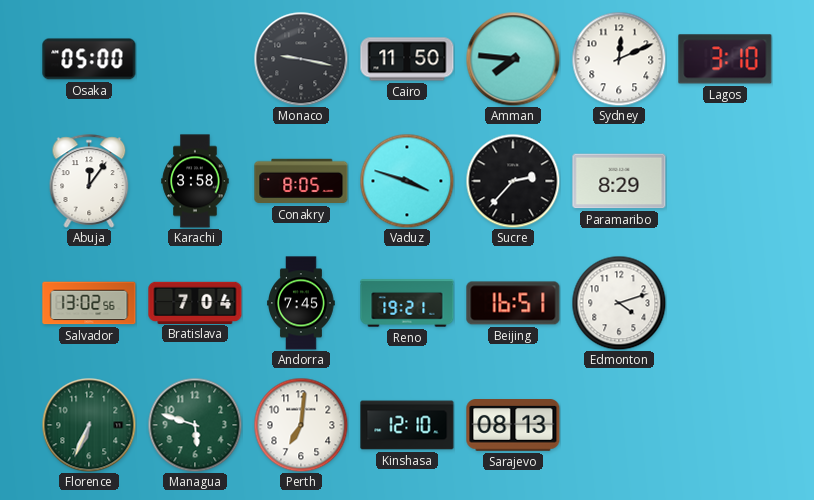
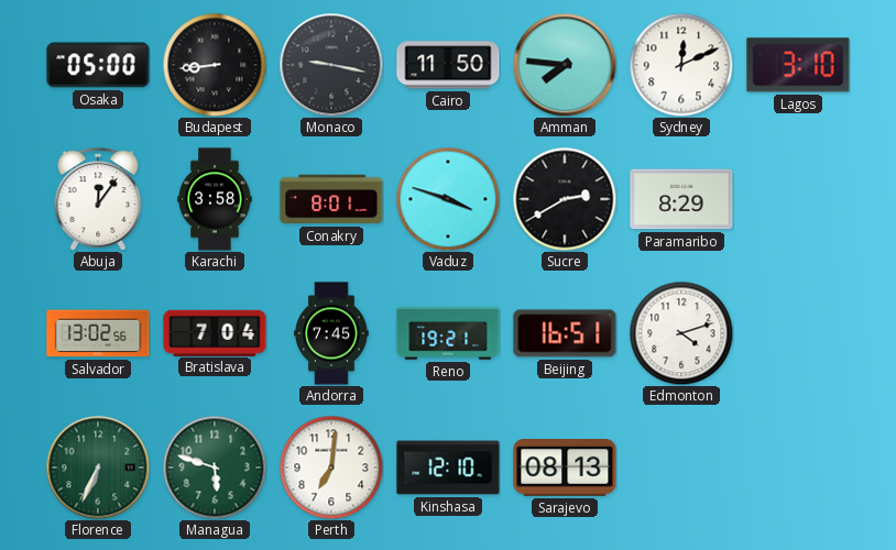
Budapest: none -> 8:44 (215, 65)
Conakry: 8:05 -> 8:01 (331, 199)
Sucre: 2:37 -> 2:40 (565, 199)
